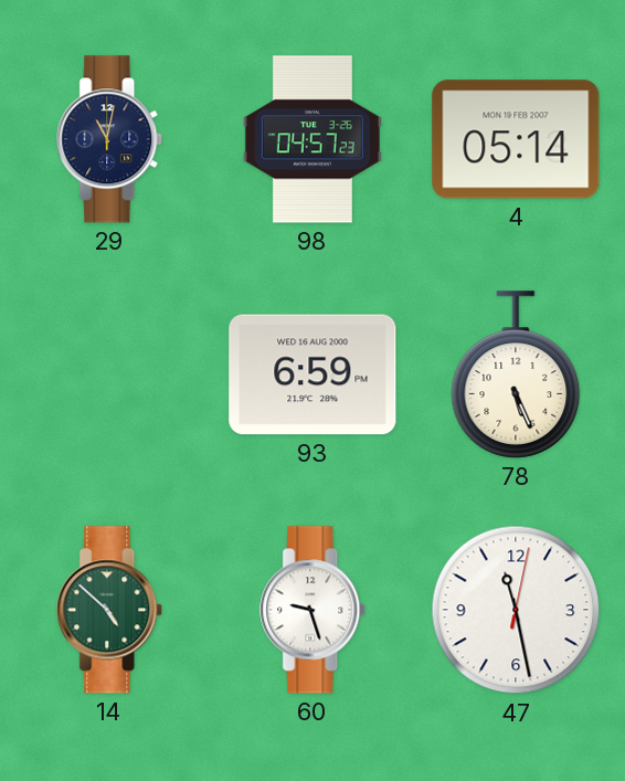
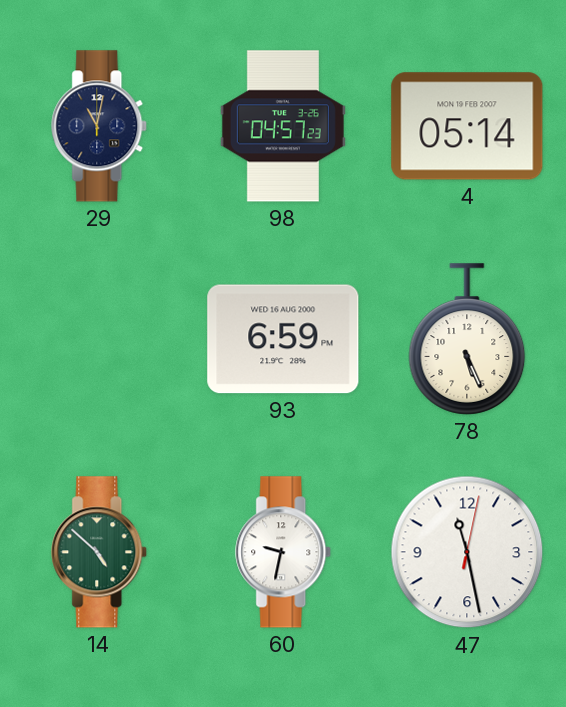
60: 9:27 -> 9:32 (284, 552)
